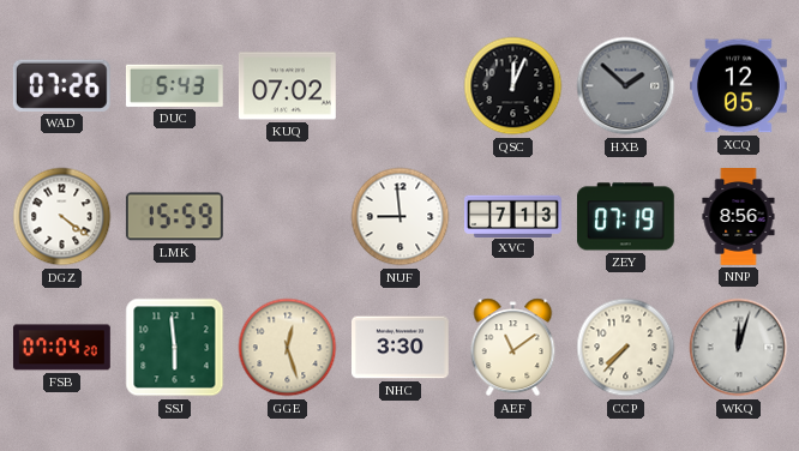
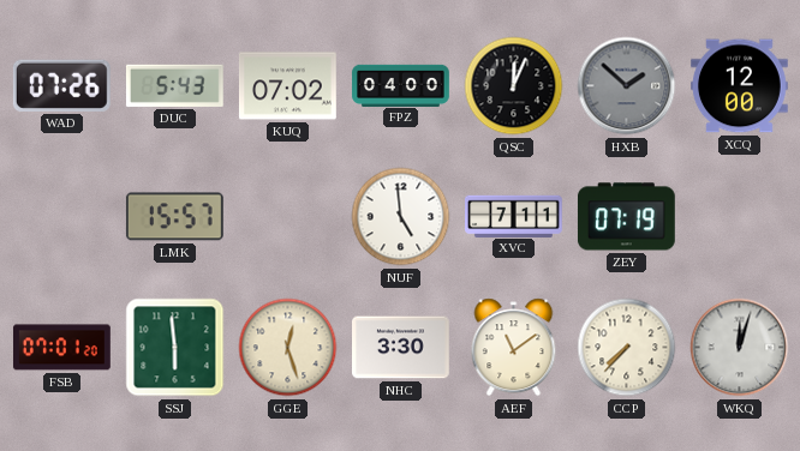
FPZ: none -> 04:00 (401, 85)
XCQ: 12:05 -> 12:00 (740, 86)
DGZ: 4:21 -> none (62, 217)
LMK: 15:59 -> 15:57 (174, 217)
NUF: 8:59 -> 4:59 (401, 217)
XVC: 7:13 -> 7:11 (514, 216)
NNP: 8:56 -> none (739, 217)
FSB: 07:04 -> 07:01 (61, 348)
